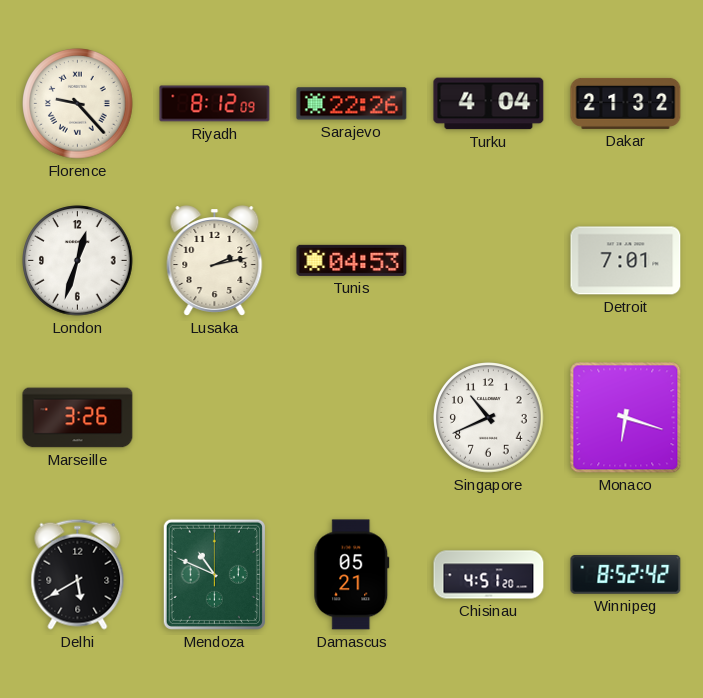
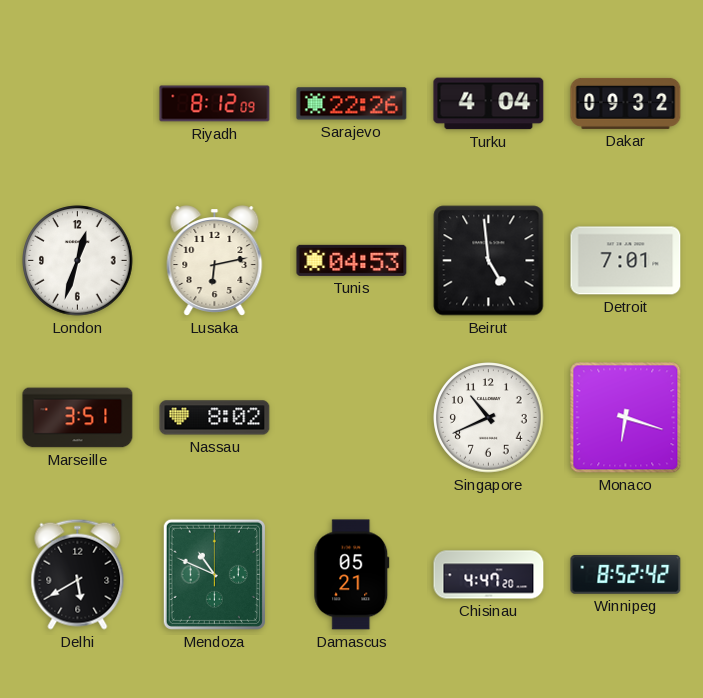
Florence: 9:23 -> none (78, 104)
Dakar: 21:32 -> 09:32 (626, 103)
Lusaka: 2:13 -> 6:13 (215, 261)
Beirut: none -> 4:59 (489, 261)
Marseille: 3:26 -> 3:51 (78, 418)
Nassau: none -> 8:02 (215, 418)
Chisinau: 4:51 -> 4:47 (489, 575)
